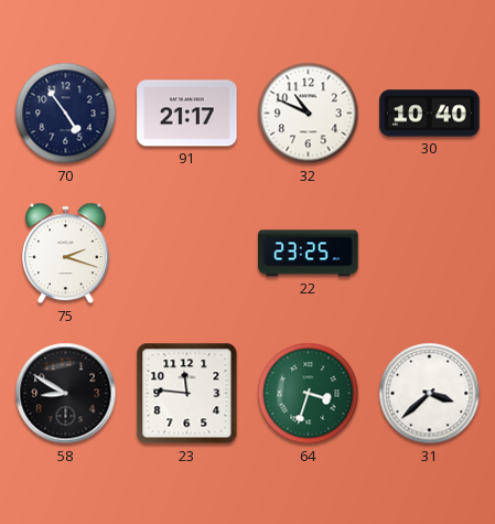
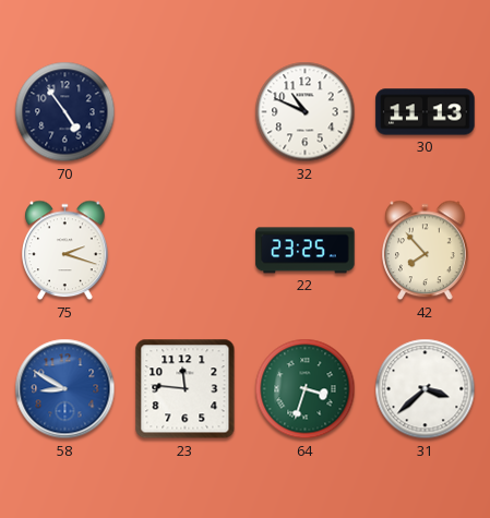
91: 21:17 -> none (187, 114)
30: 10:40 -> 11:13 (426, 112)
42: none -> 7:53 (426, 251)
58 dial: black -> blue (65, 389)
